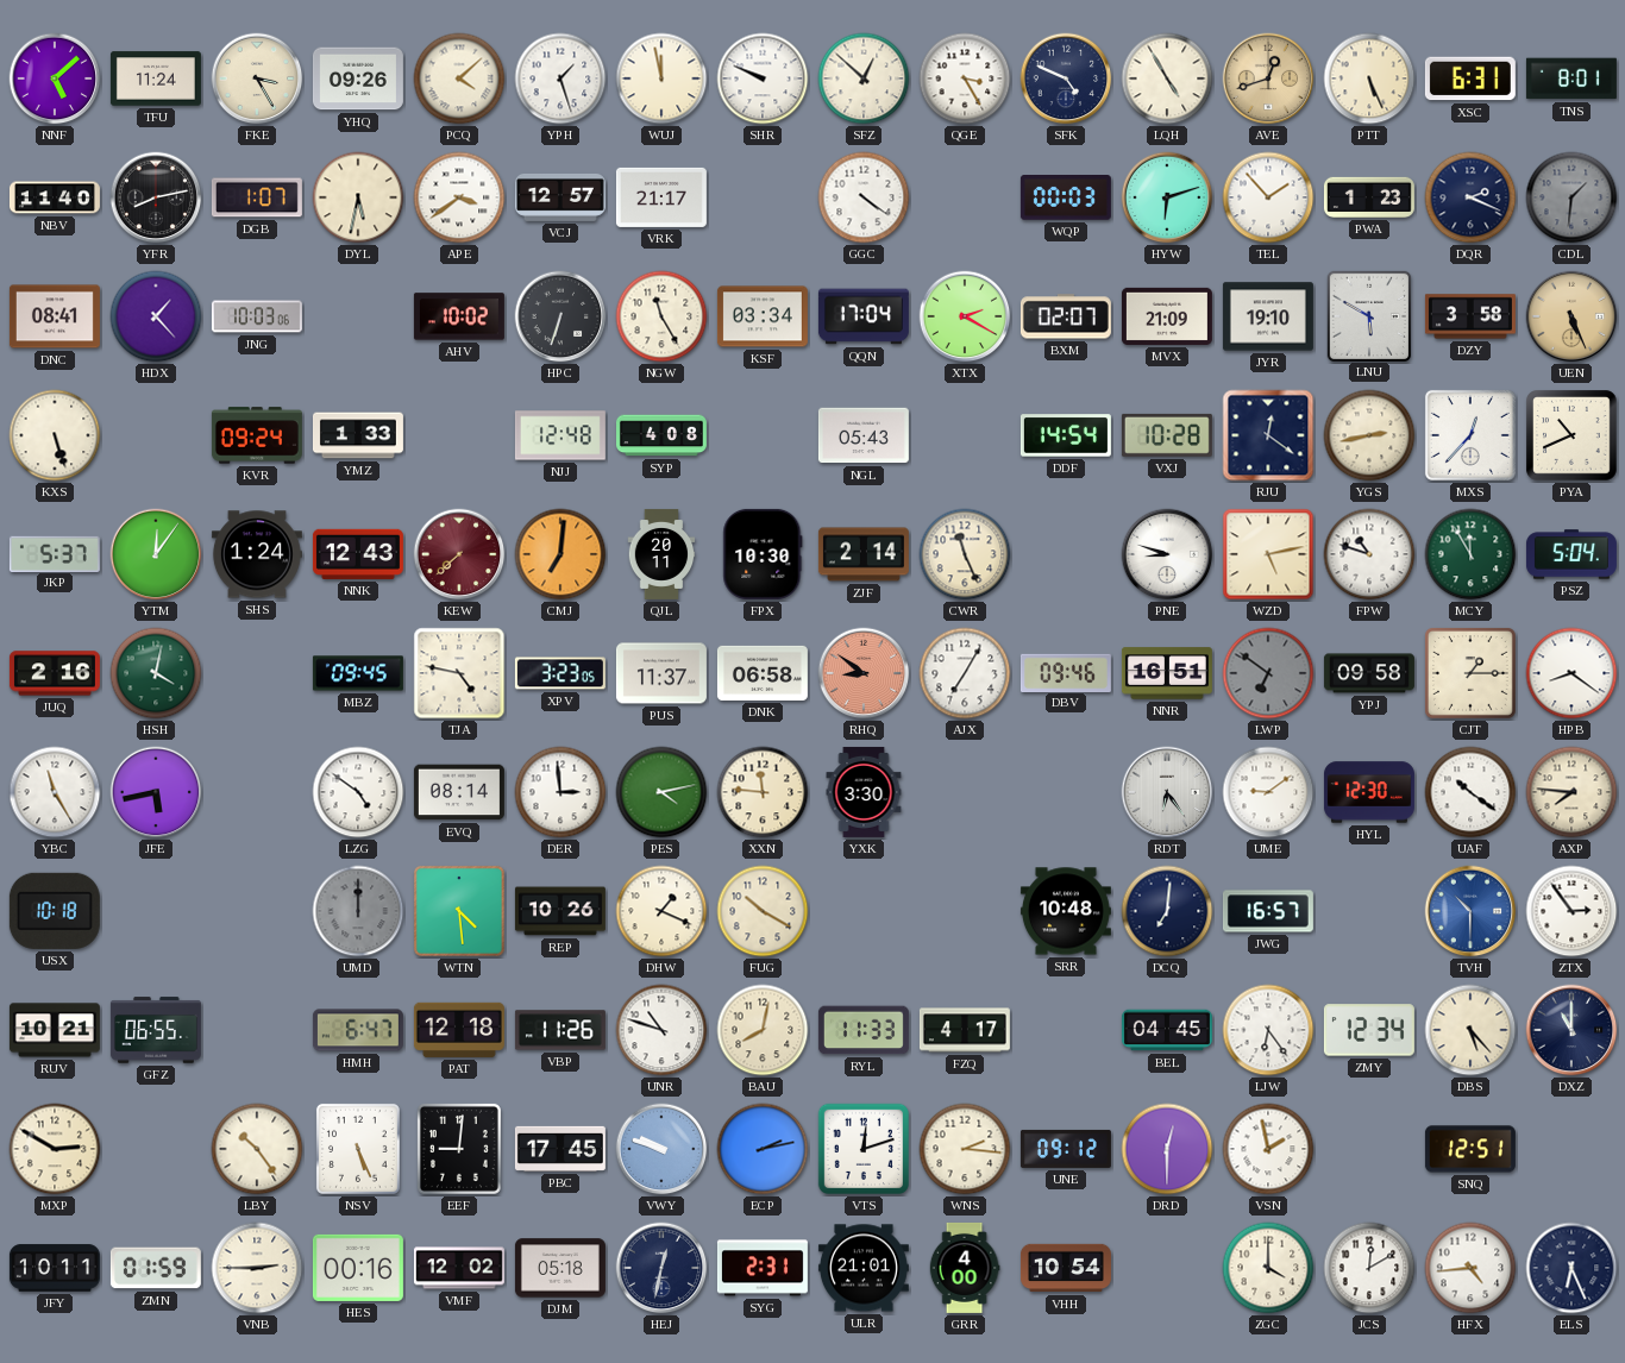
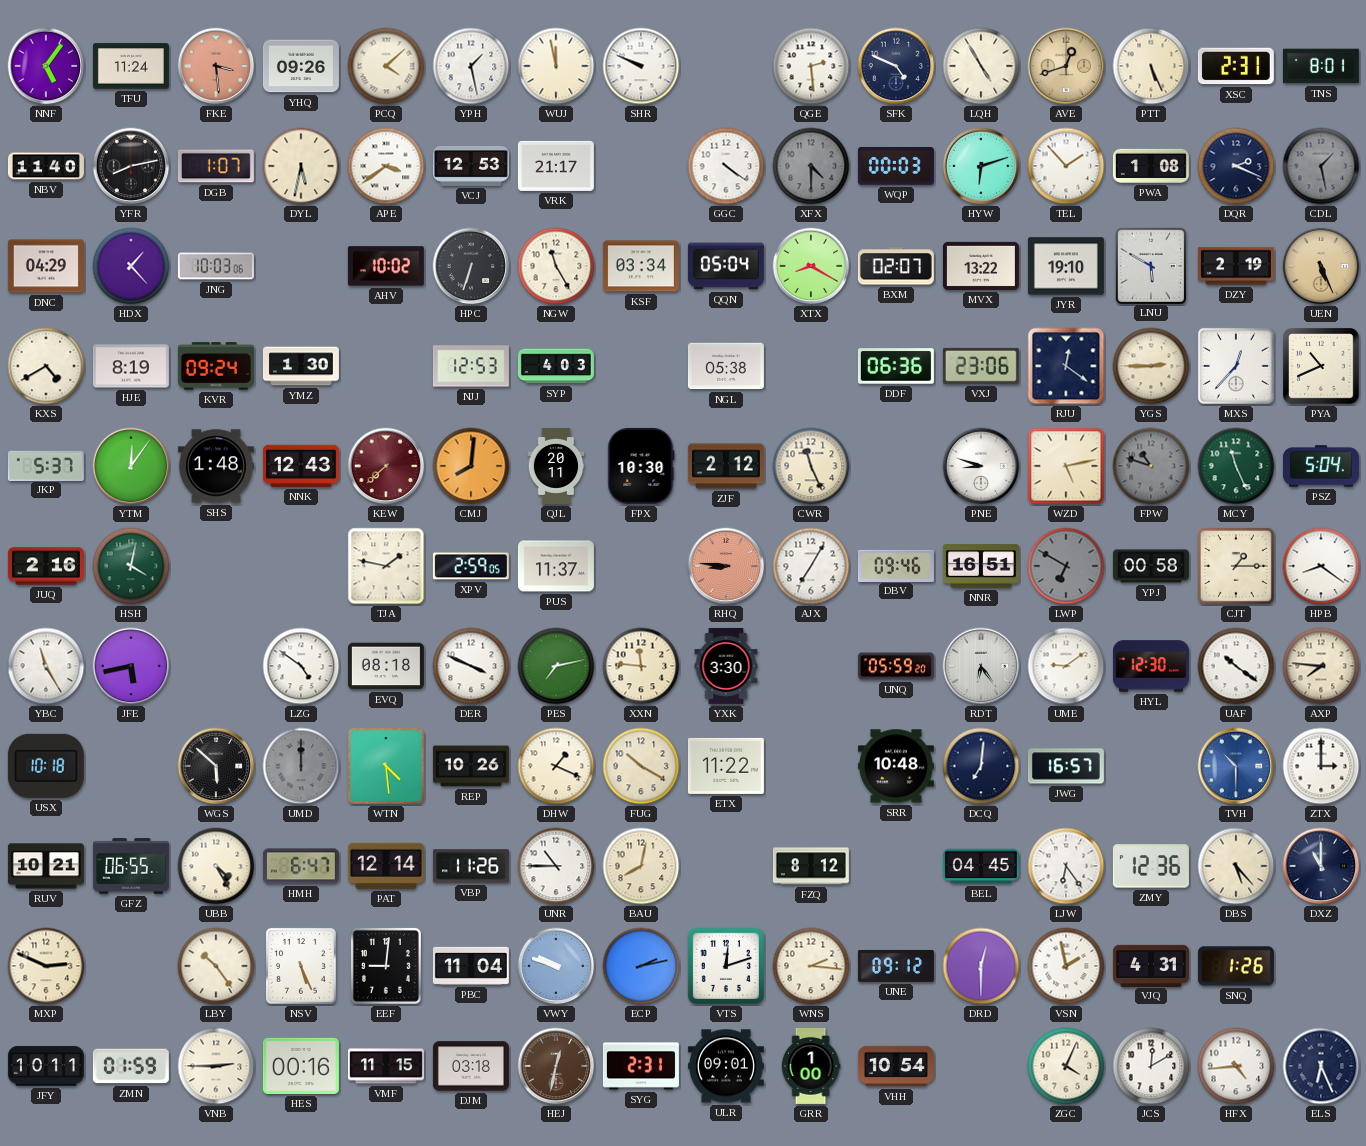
NNF: 5:08 -> 5:06 (46, 66)
FKE: 3:25 -> 3:29 (216, 66)
FKE dial: cream -> salmon (216, 66)
YPH: 1:27 -> 1:28 (471, 66)
SFZ: 12:52 -> none (864, 78)
QGE: 3:25 -> 2:29 (811, 66)
XSC: 6:31 -> 2:31 (1236, 66)
VCJ: 12:57 -> 12:53 (471, 166)
XFX: none -> 4:30 (811, 166)
PWA: 1:23 -> 1:08 (1151, 166)
CDL: 1:31 -> 1:28 (1321, 166)
DNC: 08:41 -> 04:29 (46, 266)
QQN: 17:04 -> 05:04 (726, 266)
XTX: 2:20 -> 8:20 (811, 266)
MVX: 21:09 -> 13:22 (981, 266)
DZY: 3:58 -> 2:19 (1236, 266)
KXS: 5:27 -> 4:40 (46, 366)
HJE: none -> 8:19 (131, 366)
YMZ: 1:33 -> 1:30 (301, 366)
NJJ: 12:48 -> 12:53 (471, 366)
SYP: 4:08 -> 4:03 (556, 366)
NGL: 05:43 -> 05:38 (726, 366)
DDF: 14:54 -> 06:36 (896, 366)
VXJ: 10:28 -> 23:06 (981, 366)
YGS: 2:43 -> 2:45 (1151, 366)
SHS: 1:24 -> 1:48 (216, 466)
CMJ: 7:01 -> 8:01 (471, 466)
ZJF: 2:14 -> 2:12 (726, 466)
FPW dial: white -> grey (1151, 466)
MCY: 11:55 -> 11:26 (1236, 466)
MBZ: 09:45 -> none (358, 673)
TJA: 4:47 -> 1:47 (386, 566)
XPV: 3:23 -> 2:59 (471, 566)
DNK: 06:58 -> none (763, 673)
RHQ: 8:51 -> 8:46 (726, 566)
LWP: 6:51 -> 6:50 (1066, 566)
YPJ: 09:58 -> 00:58 (1151, 566)
EVQ: 08:14 -> 08:18 (386, 666)
DER: 2:59 -> 3:49 (471, 666)
PES: 4:13 -> 7:13 (556, 666)
UNQ: none -> 05:59 (896, 666)
WGS: none -> 5:52 (216, 766)
ETX: none -> 11:22 (726, 766)
ZTX: 2:54 -> 3:00 (1321, 766)
UBB: none -> 4:25 (216, 866)
PAT: 12:18 -> 12:14 (386, 866)
UNR: 10:48 -> 10:45 (556, 866)
RYL: 11:33 -> none (864, 1030)
FZQ: 4:17 -> 8:12 (811, 866)
ZMY: 12:34 -> 12:36 (1151, 866)
MXP: 2:50 -> 2:49 (46, 966)
PBC: 17:45 -> 11:04 (471, 966)
VJQ: none -> 4:31 (1151, 965)
SNQ: 12:51 -> 1:26 (1236, 966)
VMF: 12:02 -> 11:15 (386, 1066)
DJM: 05:18 -> 03:18 (471, 1066)
HEJ dial: navy -> brown (556, 1066)
ULR: 21:01 -> 09:01 (726, 1066)
GRR: 4:00 -> 1:00 (811, 1066)
ZGC: 4:00 -> 4:04 (1066, 1066)
